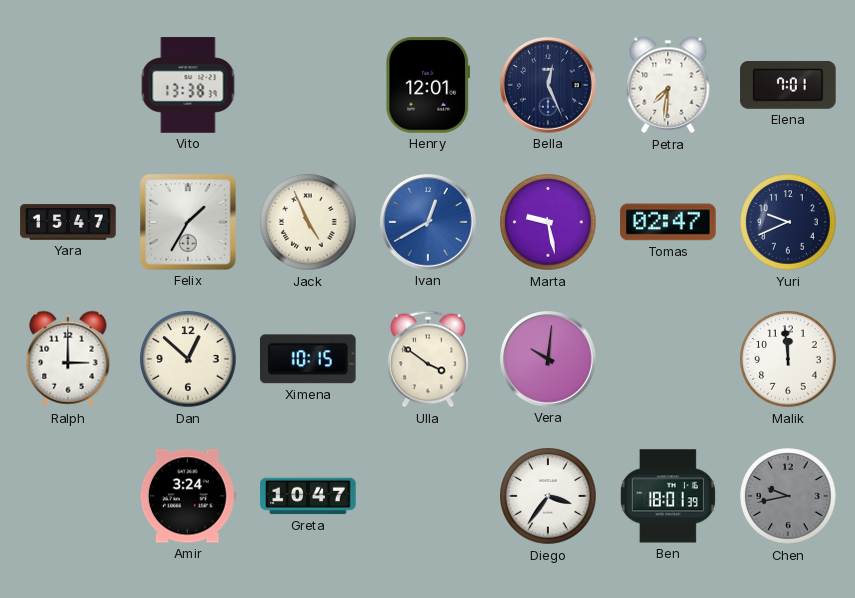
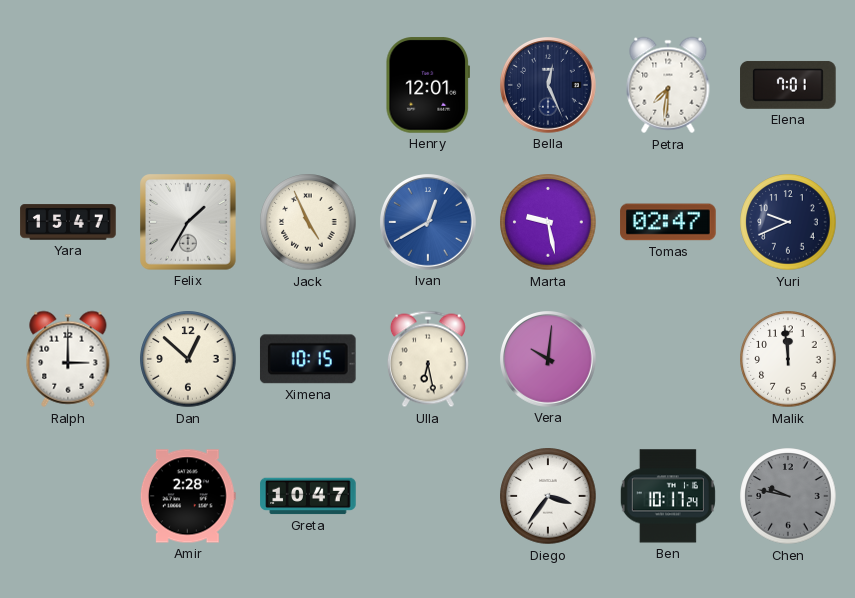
Vito: 13:38 -> none (188, 85)
Ulla: 3:51 -> 6:28 (428, 359)
Amir: 3:24 -> 2:28 (188, 496)
Ben: 18:01 -> 10:17 (668, 496)
Chen: 9:43 -> 9:47 (788, 496)
